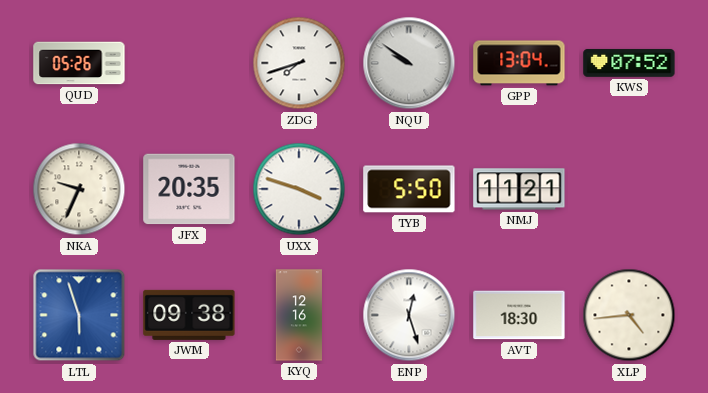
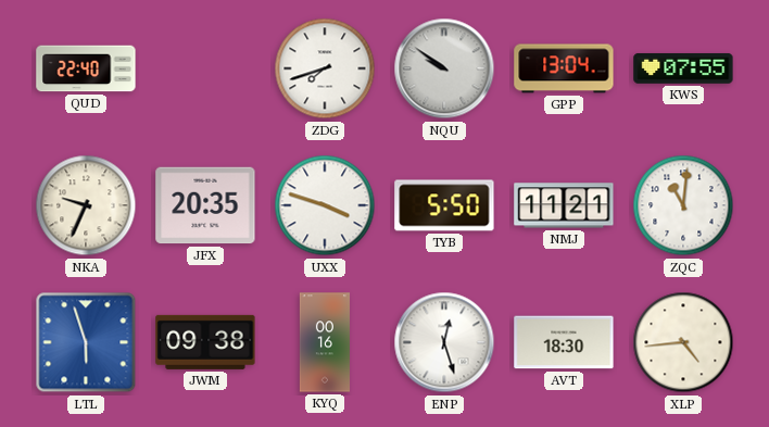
QUD: 05:26 -> 22:40 (86, 68)
KWS: 07:52 -> 07:55 (683, 68)
ZQC: none -> 11:01 (683, 205)
KYQ: 12:16 -> 00:16 (325, 342)
